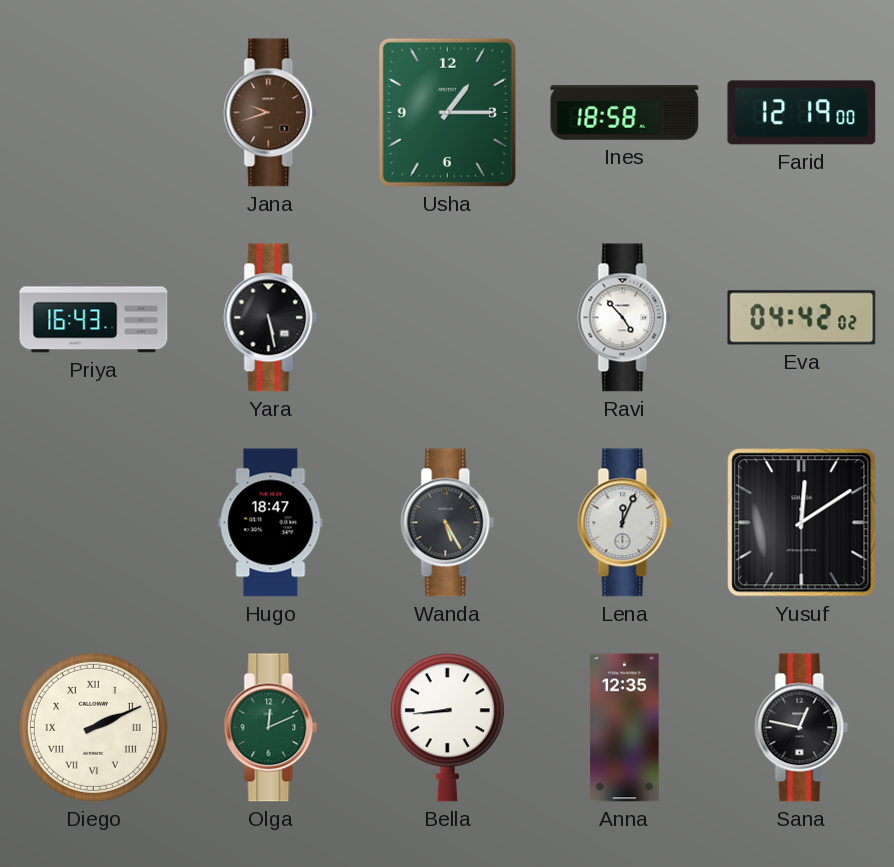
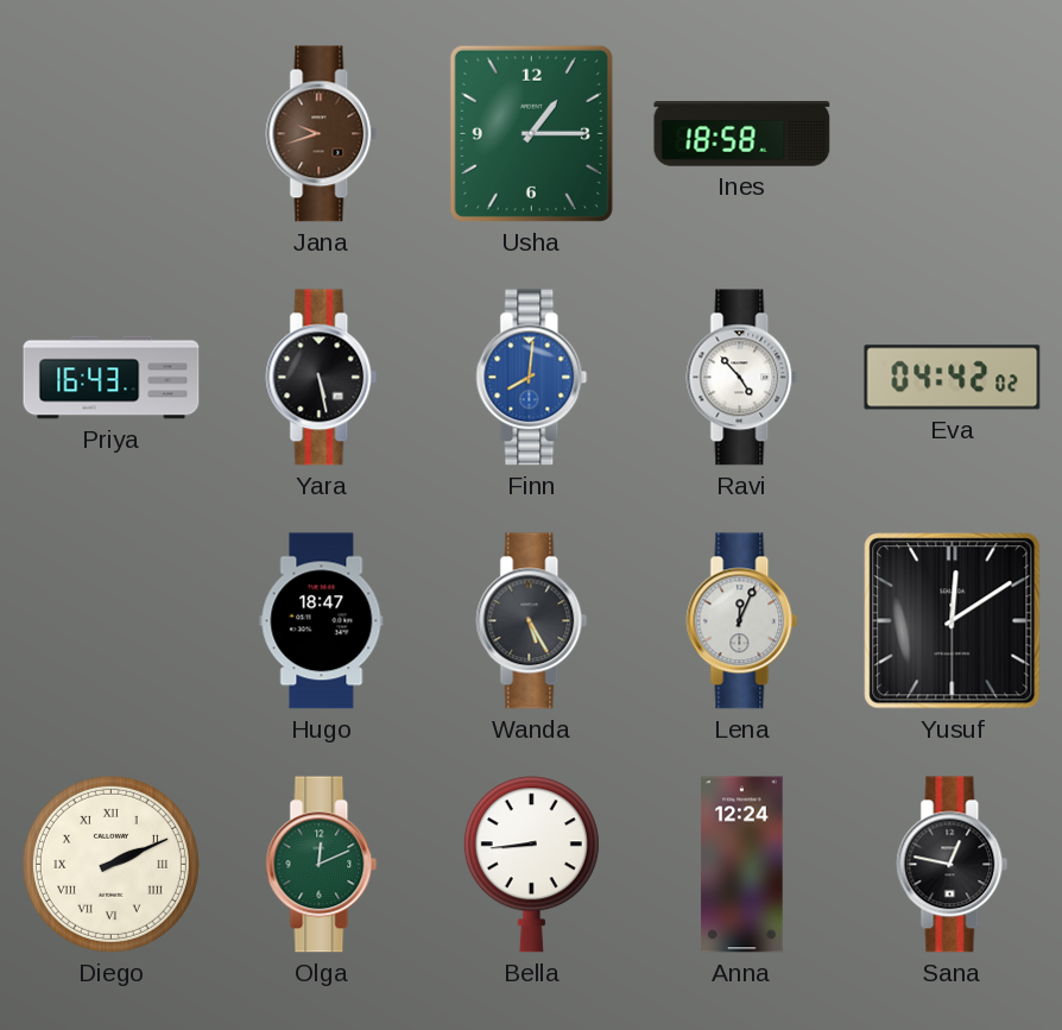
Farid: 12:19 -> none (802, 113)
Finn: none -> 8:01 (532, 378)
Anna: 12:35 -> 12:24 (742, 865)
